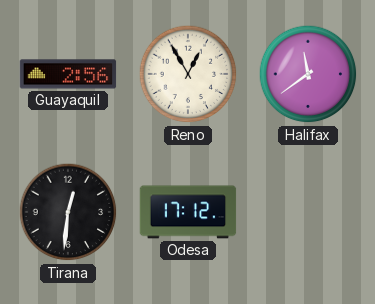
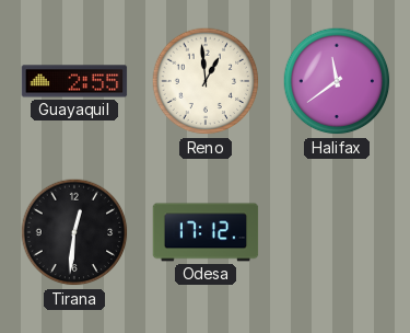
Guayaquil: 2:56 -> 2:55 (74, 81)
Reno: 12:55 -> 12:59 (206, 81)
